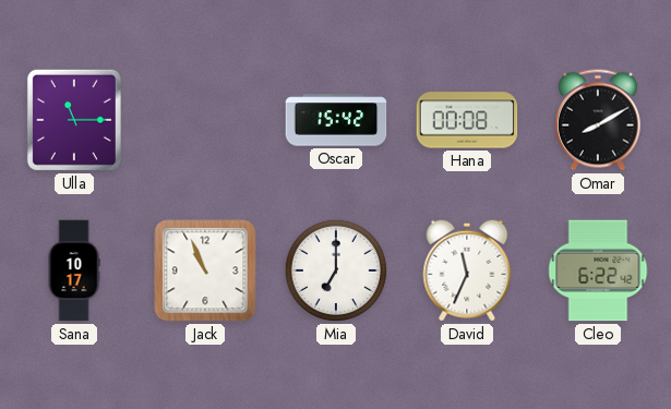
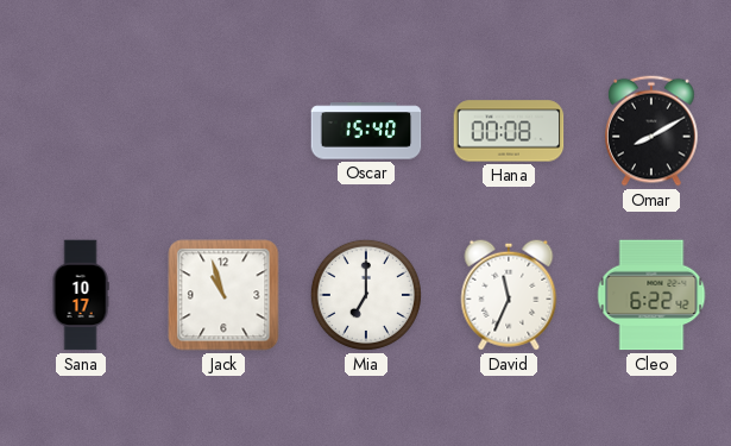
Ulla: 11:15 -> none (74, 120)
Oscar: 15:42 -> 15:40 (366, 131)
Jack: 10:56 -> 10:57 (223, 295)
